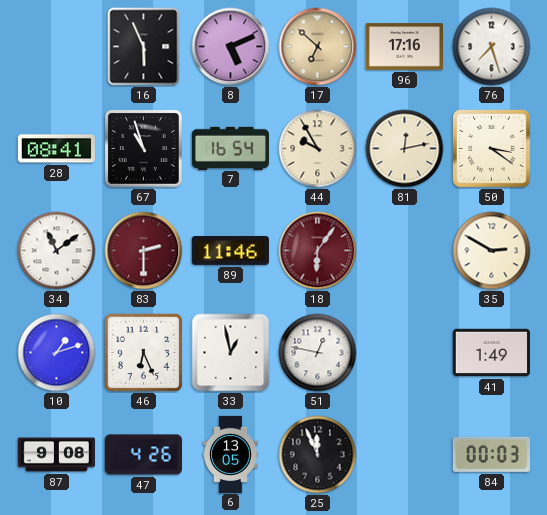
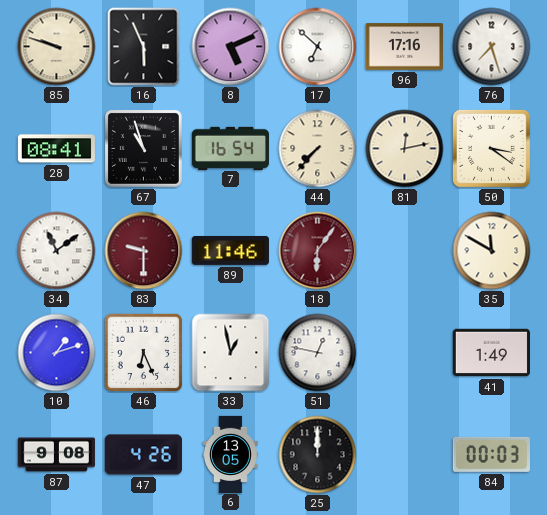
85: none -> 9:48 (57, 47)
17 dial: champagne -> white (318, 47)
44: 9:55 -> 7:37 (318, 149)
83: 2:30 -> 9:30 (144, 251)
35: 2:50 -> 11:50 (492, 251)
25: 11:56 -> 12:00 (318, 455)
